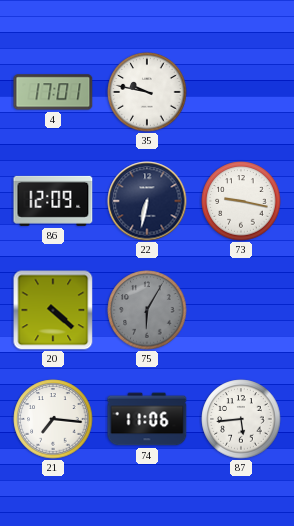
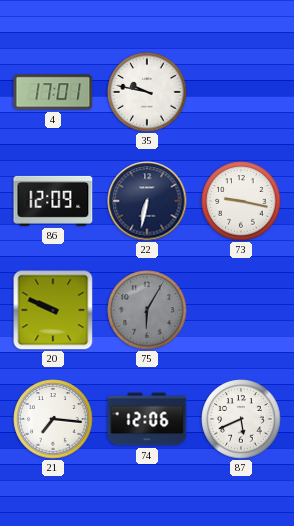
20: 4:22 -> 9:49 (53, 310)
74: 11:06 -> 12:06 (147, 419)
87: 5:44 -> 5:41 (241, 419)
